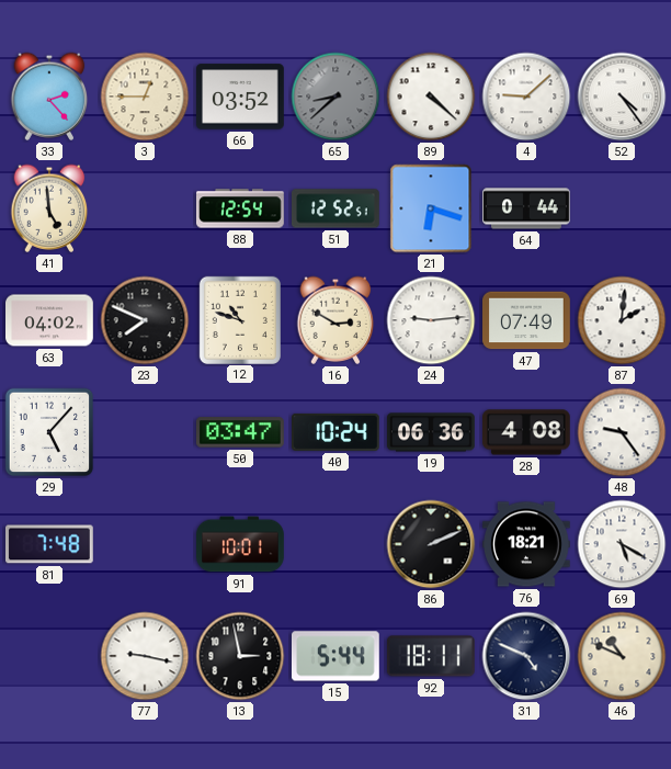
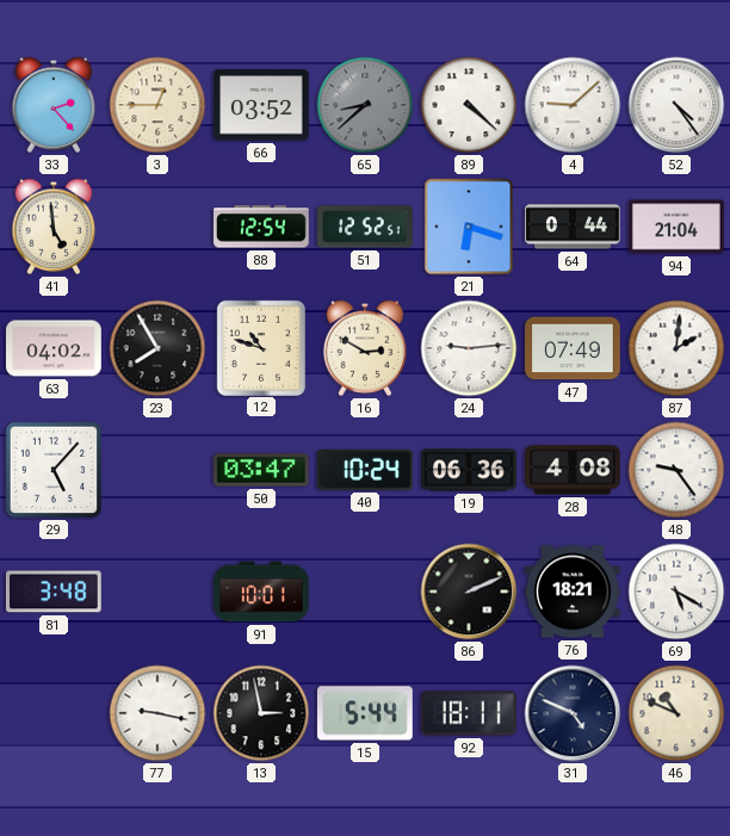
94: none -> 21:04 (678, 227)
23: 7:49 -> 7:55 (157, 348)
81: 7:48 -> 3:48 (55, 592)
